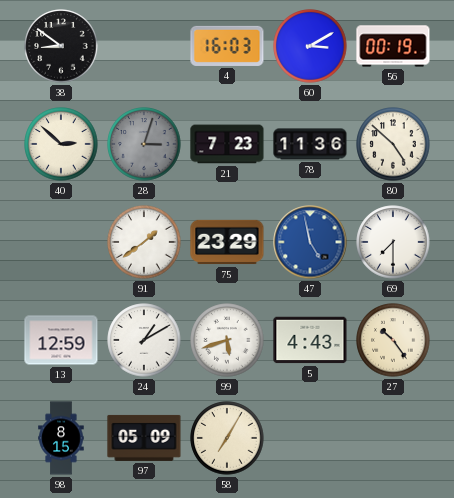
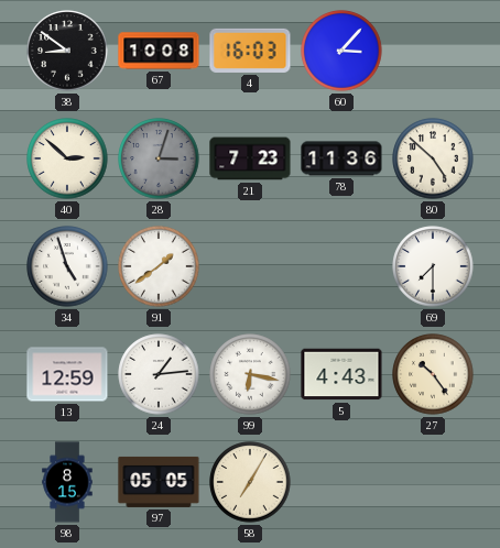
67: none -> 10:08 (159, 51)
60: 3:10 -> 3:07 (341, 51)
56: 00:19 -> none (393, 46)
34: none -> 4:57 (67, 266)
75: 23:29 -> none (227, 242)
47: 4:58 -> none (310, 242)
24: 1:10 -> 1:14 (159, 374)
99: 5:42 -> 6:17 (250, 374)
97: 05:09 -> 05:05 (159, 482)
